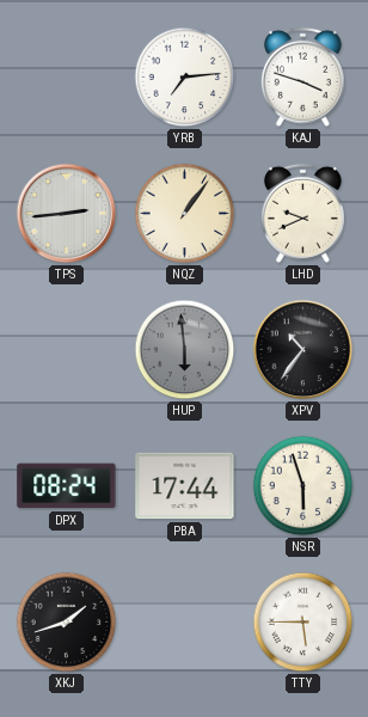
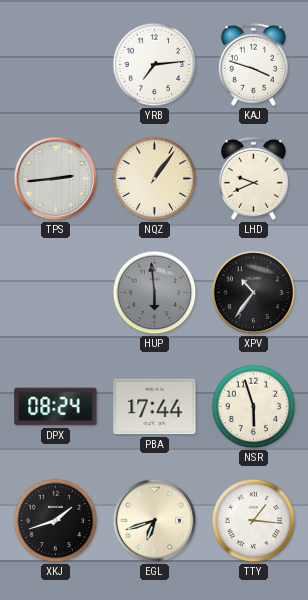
EGL: none -> 6:42 (155, 521)
TTY: 5:45 -> 1:16 (254, 521)
